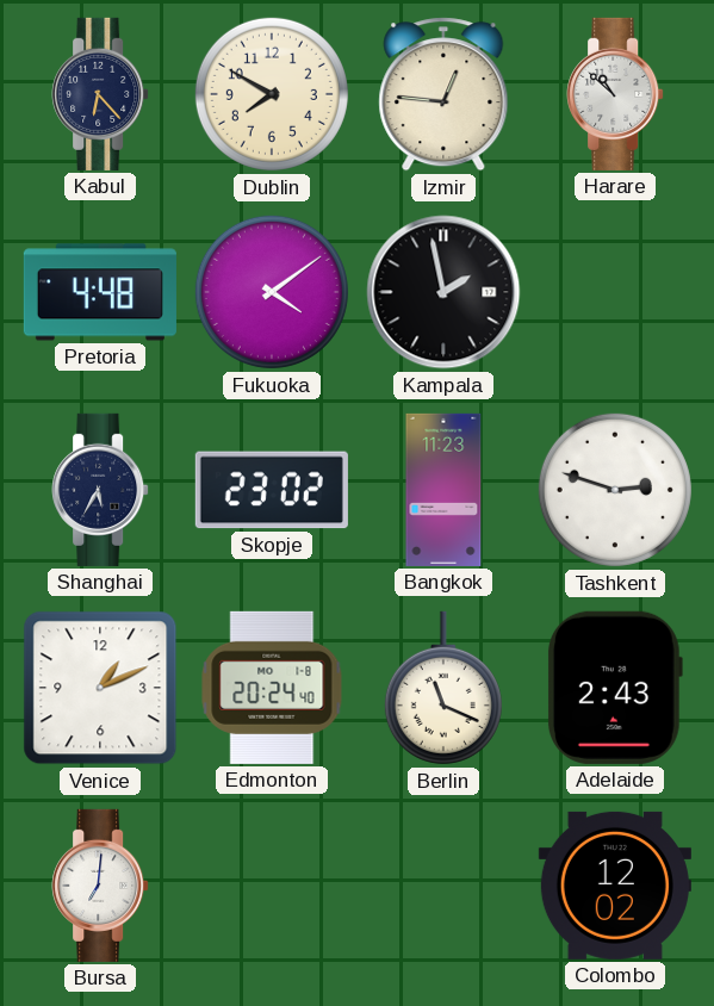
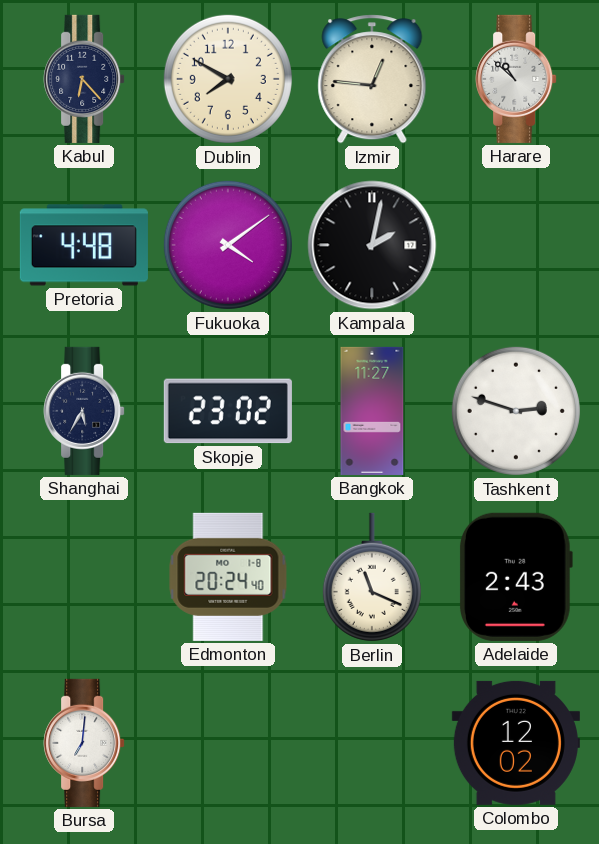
Kampala: 1:58 -> 2:02 (372, 245)
Bangkok: 11:23 -> 11:27 (372, 411)
Venice: 1:11 -> none (100, 688)
